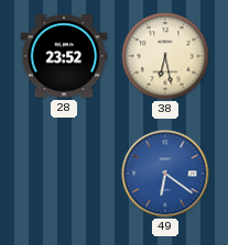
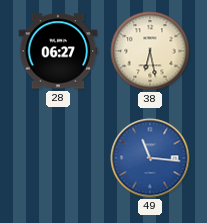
28: 23:52 -> 06:27 (58, 51)
49: 6:21 -> 11:16 (150, 158)
